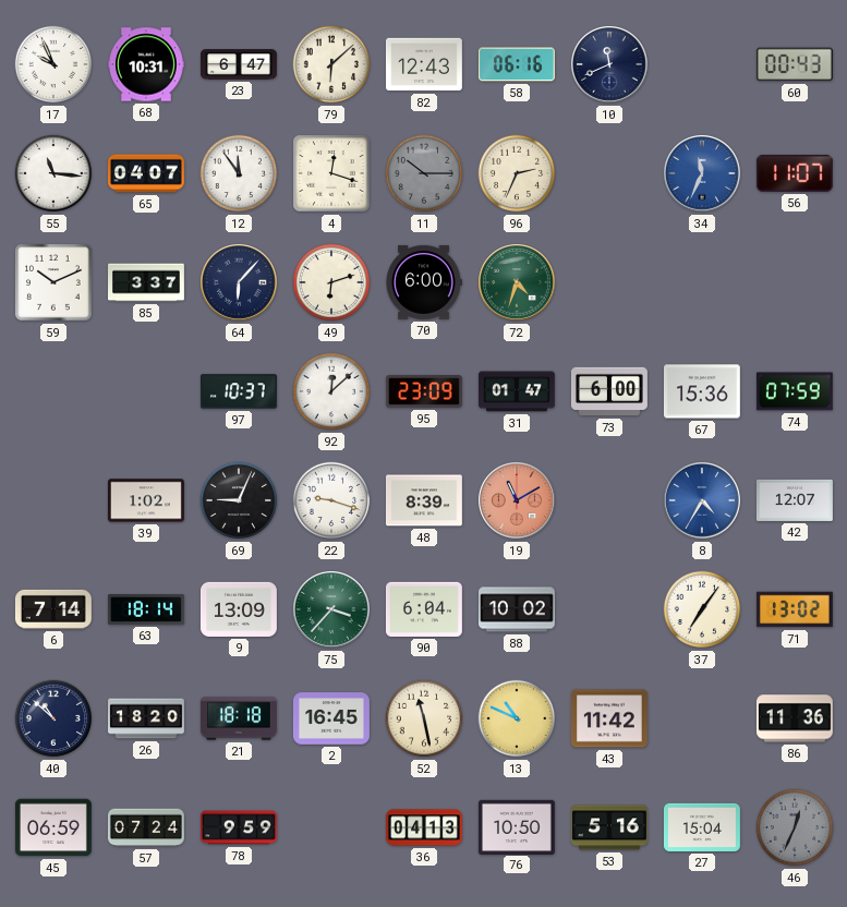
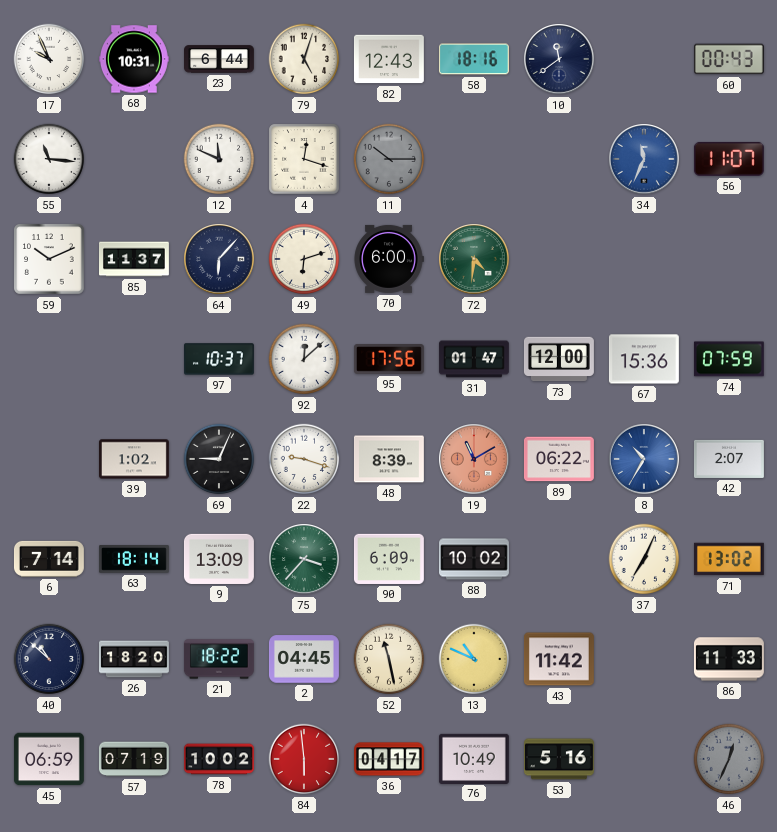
23: 6:47 -> 6:44 (220, 59)
79: 6:08 -> 5:03 (304, 59)
58: 06:16 -> 18:16 (474, 59)
10: 11:41 -> 11:39 (559, 59)
65: 04:07 -> none (147, 173)
12: 11:54 -> 11:49 (219, 159)
96: 2:34 -> none (517, 173)
85: 3:37 -> 11:37 (135, 259)
72: 4:33 -> 4:31 (474, 259)
95: 23:09 -> 17:56 (389, 359)
73: 6:00 -> 12:00 (559, 359)
89: none -> 06:22 (559, 459)
8: 4:35 -> 10:35 (644, 459)
42: 12:07 -> 2:07 (729, 459)
90: 6:04 -> 6:09 (389, 559)
37: 7:06 -> 7:04 (644, 559)
21: 18:18 -> 18:22 (219, 659)
2: 16:45 -> 04:45 (304, 659)
86: 11:36 -> 11:33 (729, 659)
57: 07:24 -> 07:19 (134, 759)
78: 9:59 -> 10:02 (219, 759)
84: none -> 5:59 (304, 759)
36: 04:13 -> 04:17 (390, 759)
76: 10:50 -> 10:49 (474, 758)
27: 15:04 -> none (702, 827)
